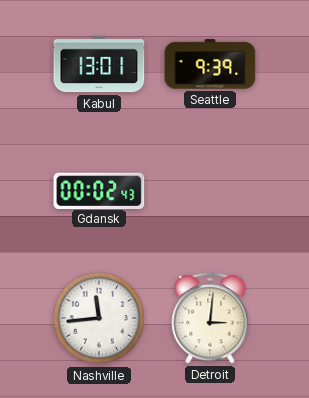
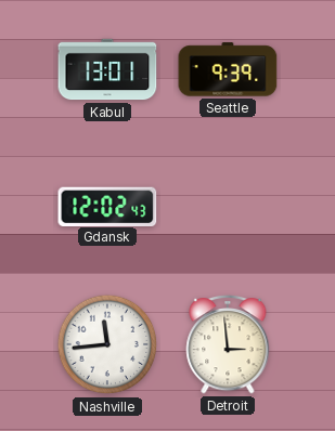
Gdansk: 00:02 -> 12:02 (107, 206)
Detroit: 3:01 -> 2:59 (228, 344)
